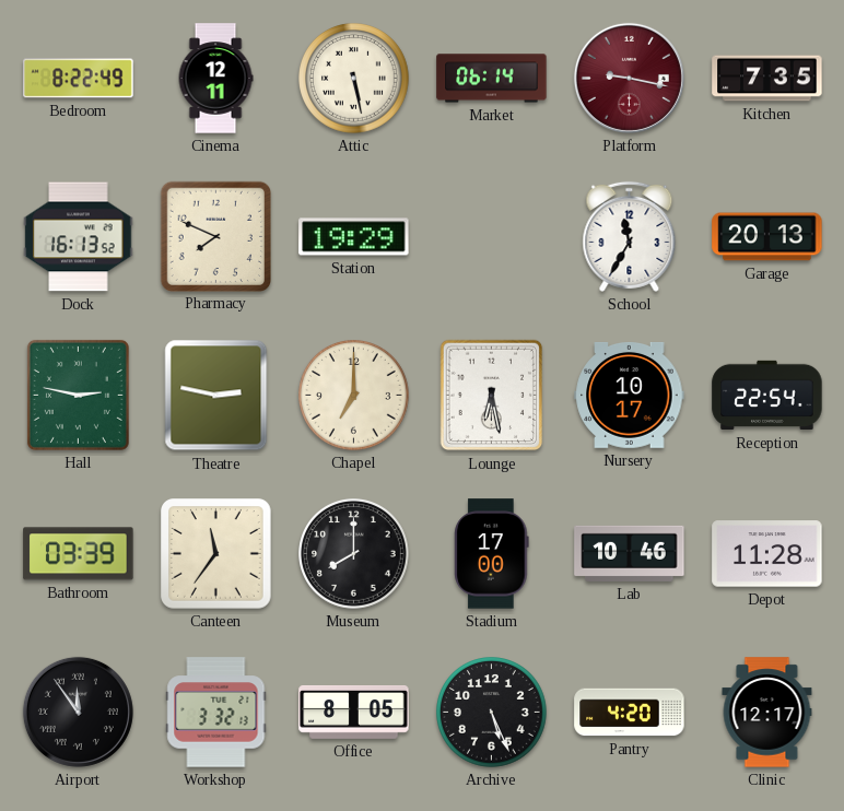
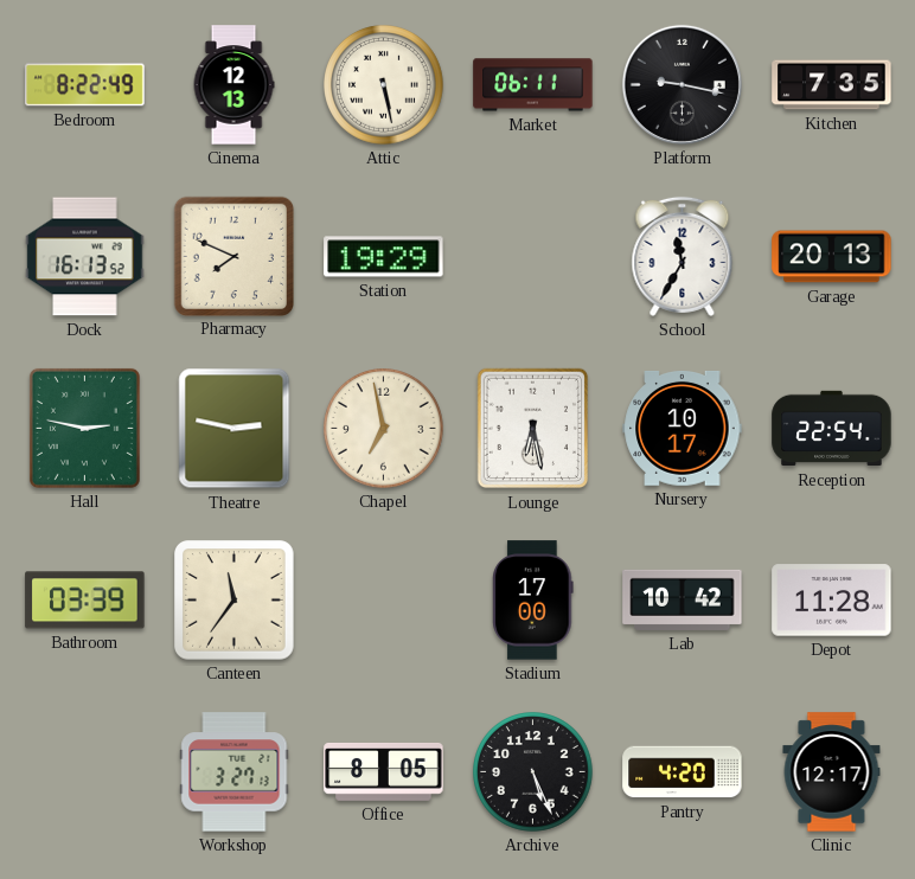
Cinema: 12:11 -> 12:13 (233, 85)
Market: 06:14 -> 06:11 (533, 85)
Platform dial: burgundy -> black (682, 84)
Chapel: 7:00 -> 6:58 (384, 429)
Museum: 8:00 -> none (354, 554)
Lab: 10:46 -> 10:42 (683, 599)
Airport: 11:54 -> none (78, 712)
Workshop: 3:32 -> 3:27 (235, 772)
